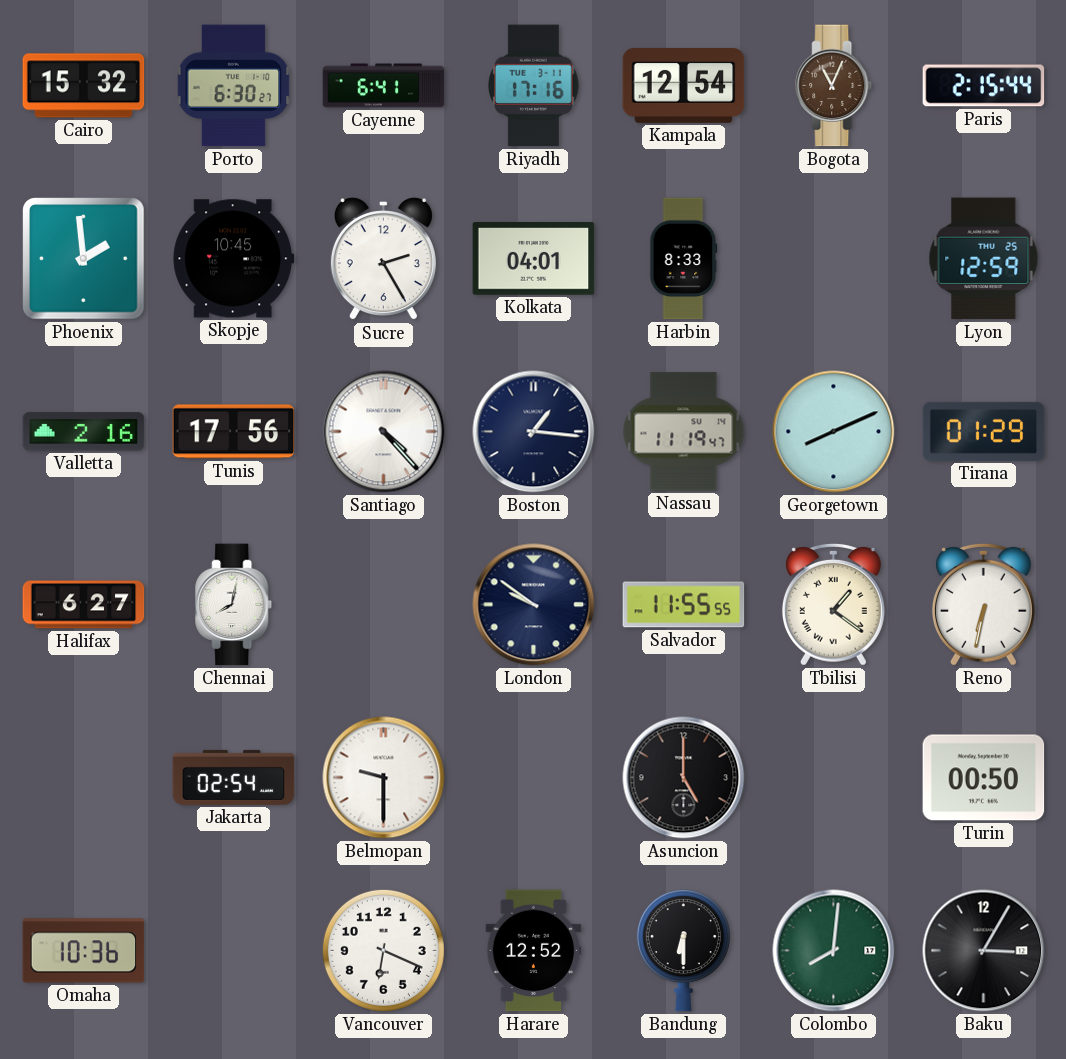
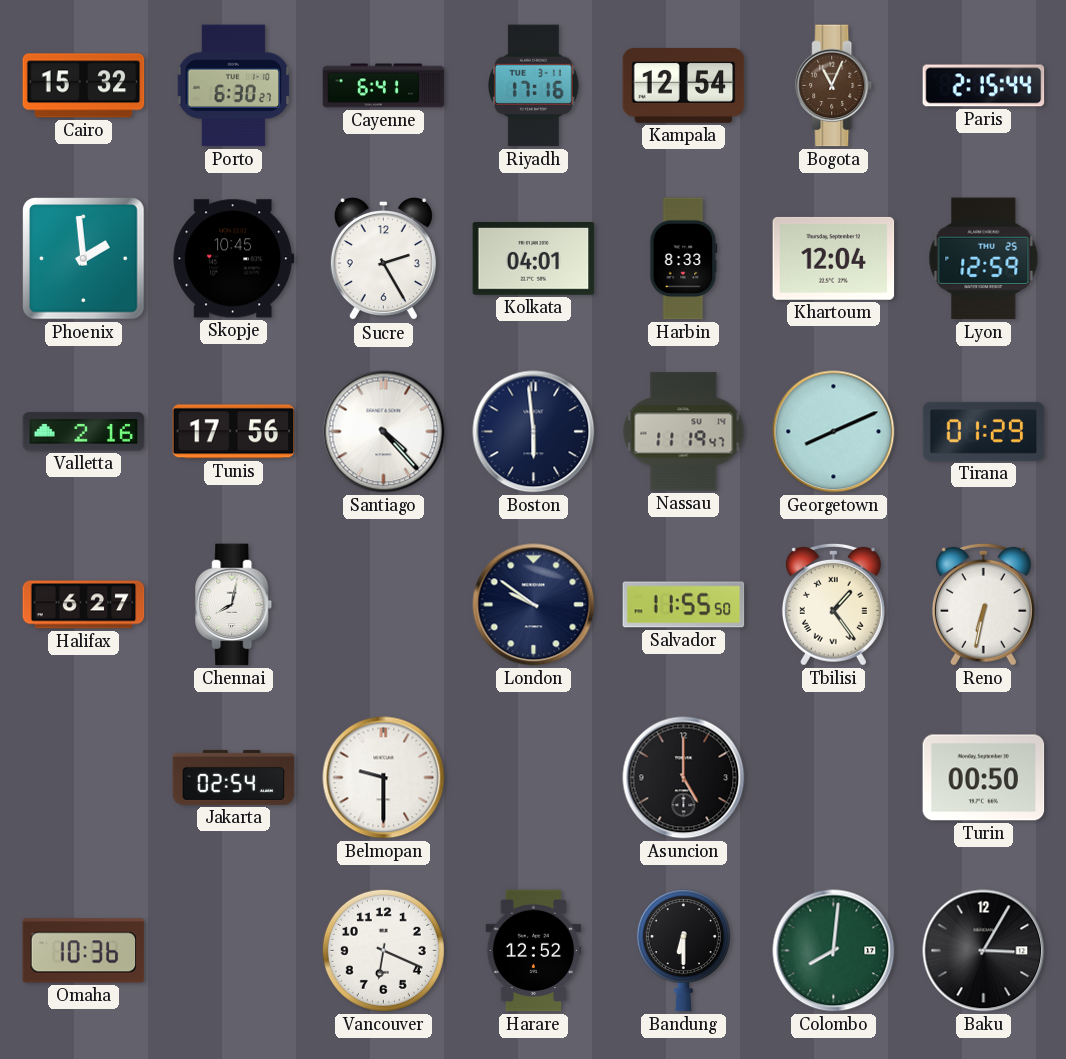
Khartoum: none -> 12:04 (834, 258)
Boston: 1:16 -> 5:59 (534, 432)
Salvador: 11:55:55 -> 11:55:50 (684, 605)
Tbilisi: 1:21 -> 1:24 (833, 604)
